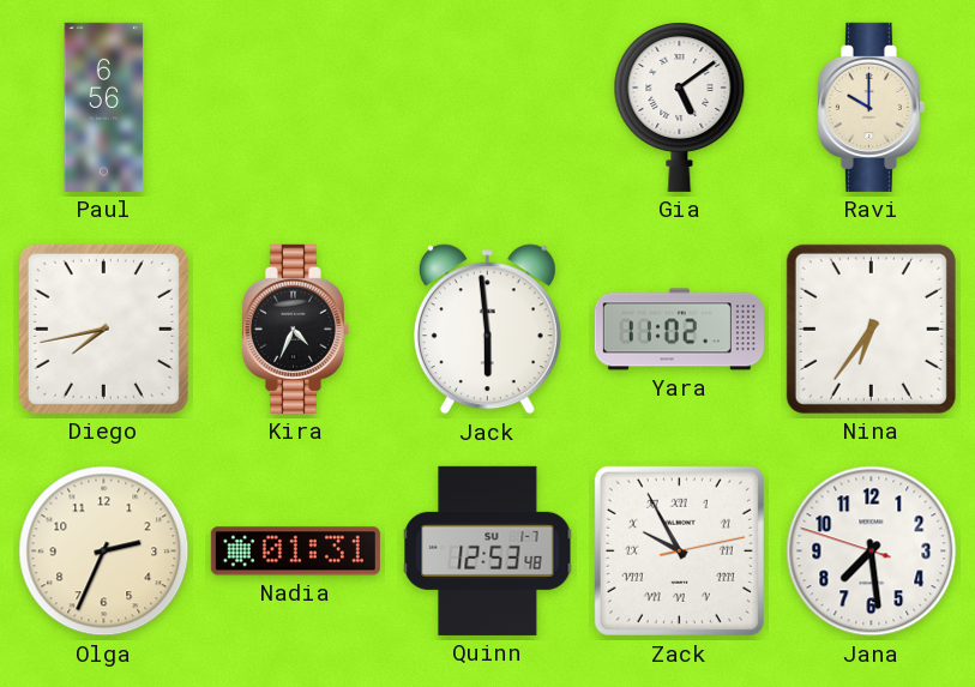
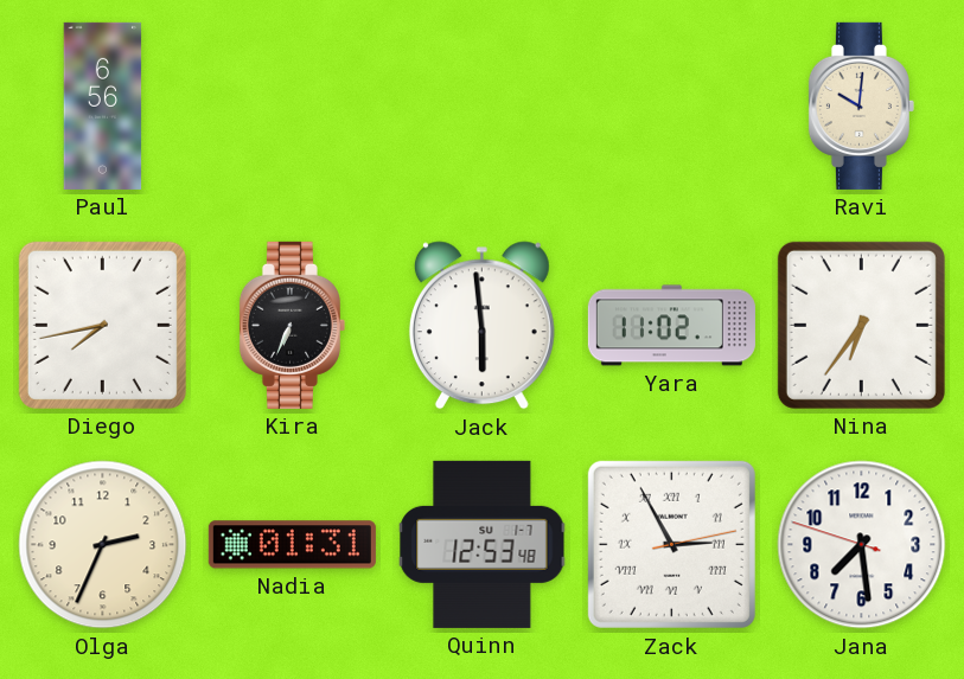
Gia: 5:09 -> none (680, 107)
Ravi: 10:00 -> 10:01 (861, 105)
Kira: 4:34 -> 6:34 (292, 325)
Zack: 9:55 -> 2:55 (671, 544)
